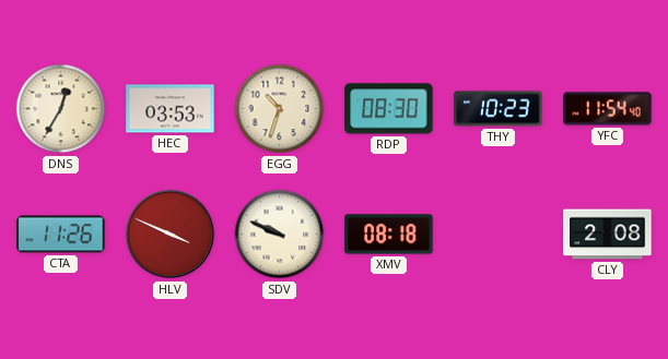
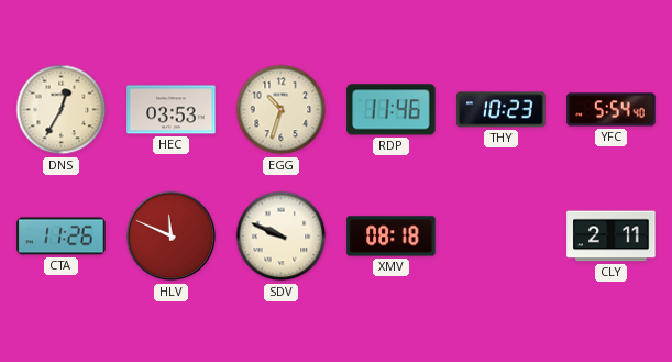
RDP: 08:30 -> 11:46 (392, 110)
YFC: 11:54 -> 5:54 (612, 110)
HLV: 3:49 -> 11:49 (172, 237)
CLY: 2:08 -> 2:11 (612, 237)
